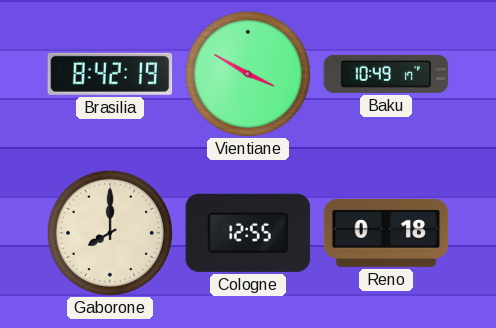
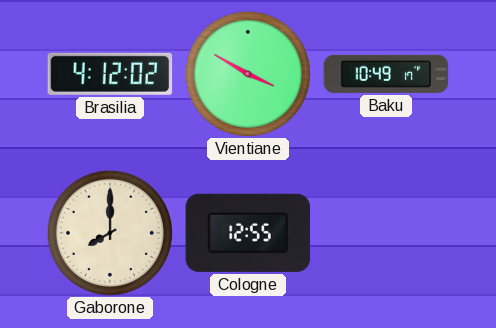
Brasilia: 8:42 -> 4:12 (110, 74)
Reno: 0:18 -> none (386, 233)
